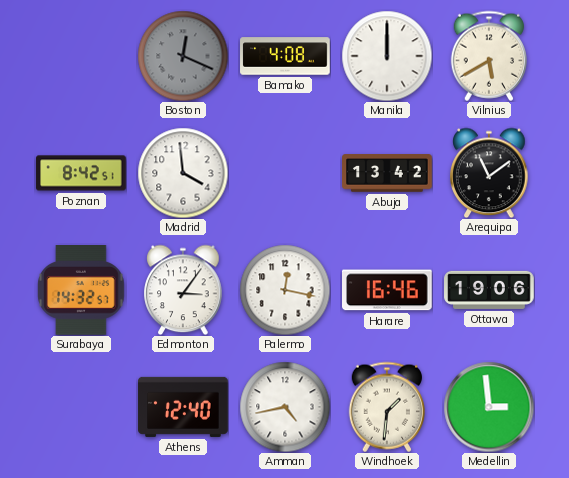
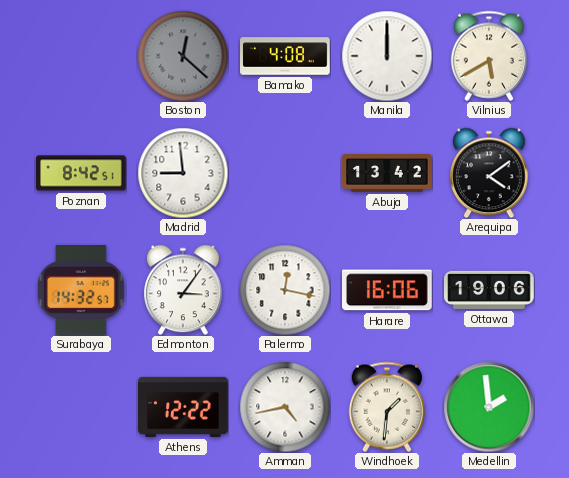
Boston: 12:19 -> 12:22 (183, 56)
Madrid: 3:59 -> 8:59 (183, 173)
Arequipa: 11:09 -> 4:09 (489, 173)
Harare: 16:46 -> 16:06 (388, 290)
Athens: 12:40 -> 12:22 (183, 407)
Medellin: 2:59 -> 1:59 (489, 407)
